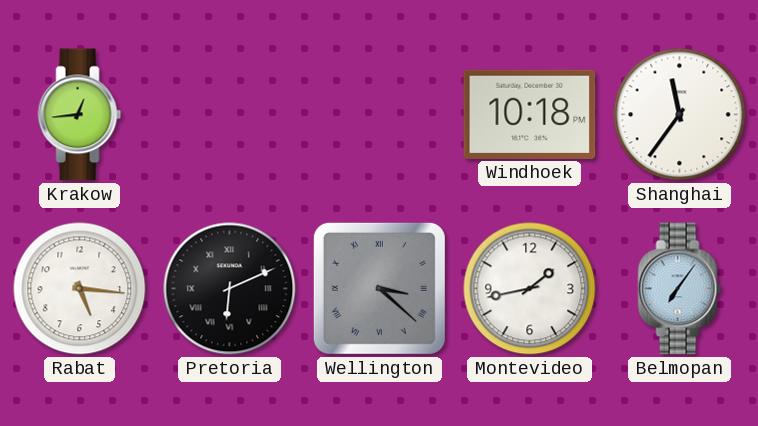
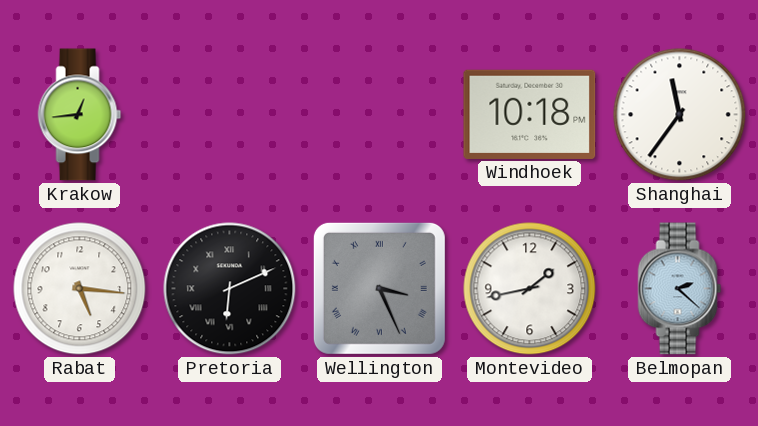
Wellington: 3:22 -> 3:26 (379, 288)
Belmopan: 7:06 -> 2:22 (680, 289)
